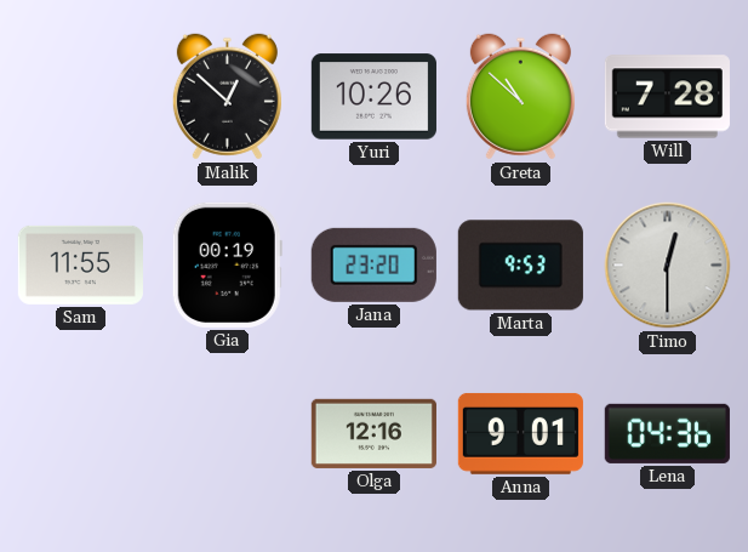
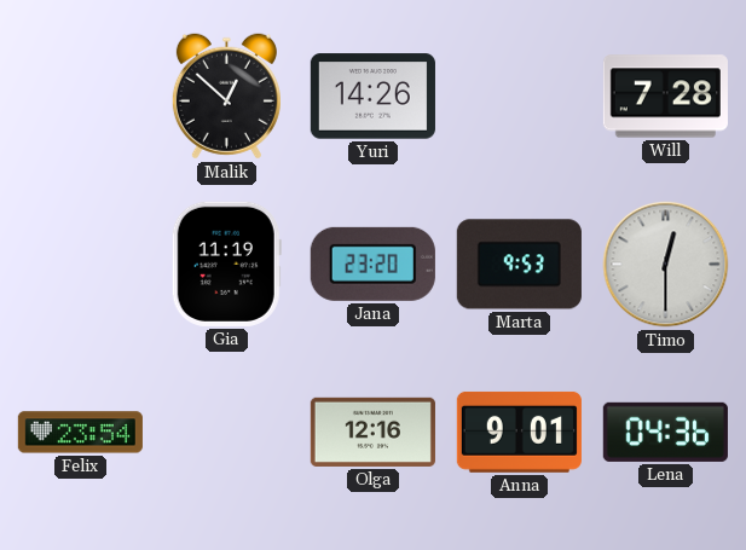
Yuri: 10:26 -> 14:26 (372, 97)
Greta: 10:52 -> none (520, 97)
Sam: 11:55 -> none (80, 264)
Gia: 00:19 -> 11:19 (226, 264)
Felix: none -> 23:54 (80, 433)
